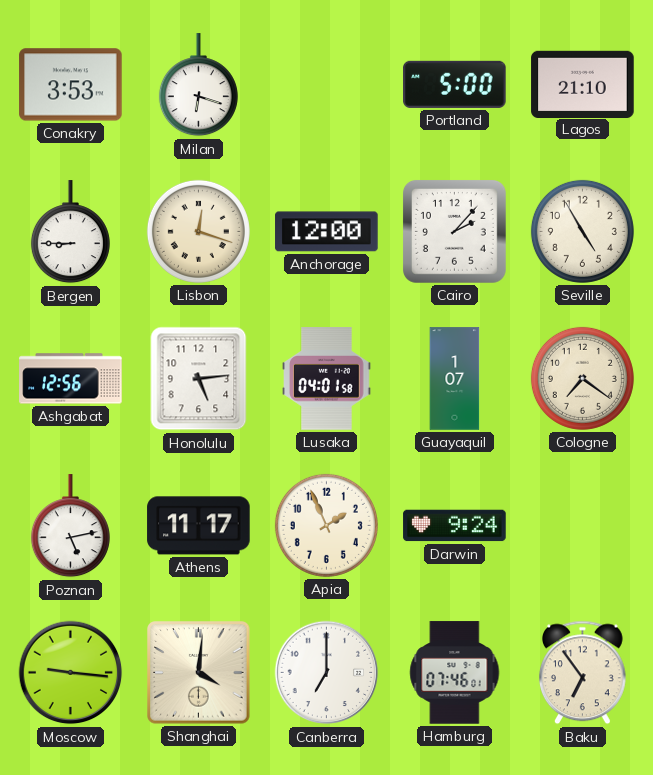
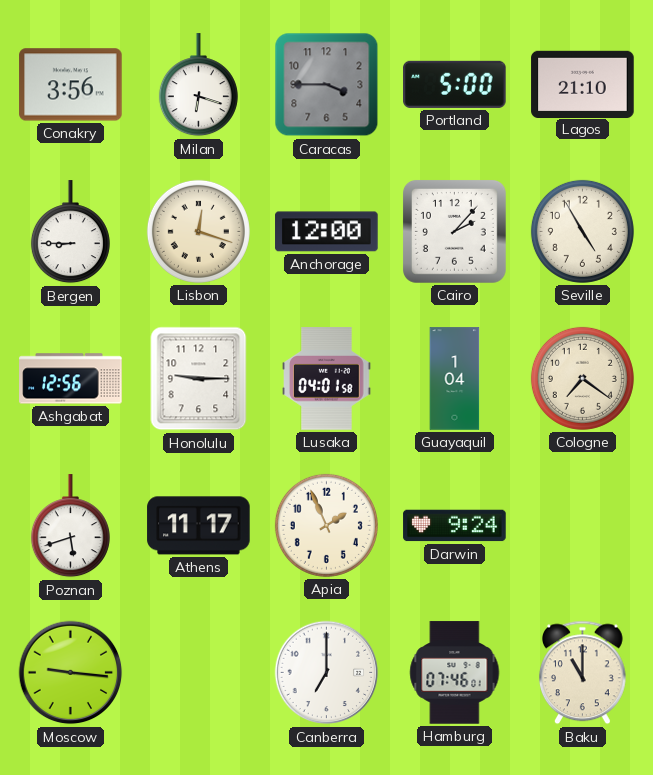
Conakry: 3:53 -> 3:56 (71, 85)
Caracas: none -> 3:45 (327, 85)
Honolulu: 5:14 -> 9:15 (199, 379)
Guayaquil: 1:07 -> 1:04 (455, 379)
Poznan: 5:13 -> 5:42 (70, 526)
Shanghai: 4:01 -> none (199, 673)
Baku: 6:54 -> 11:00 (582, 673)
